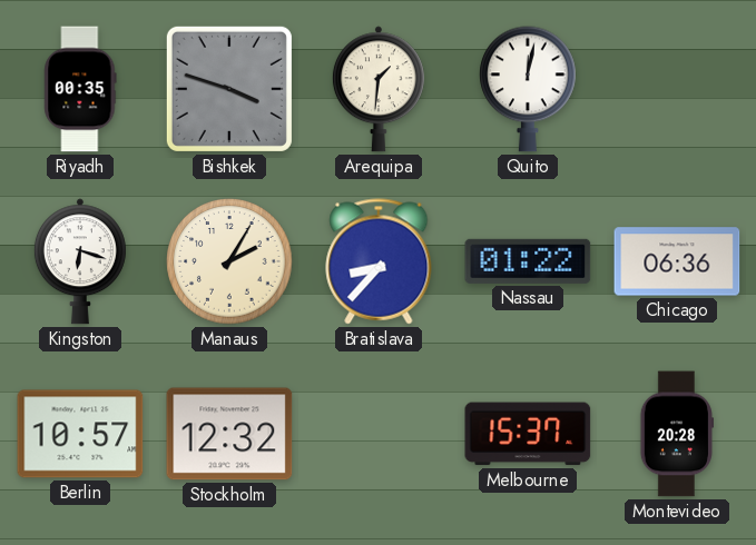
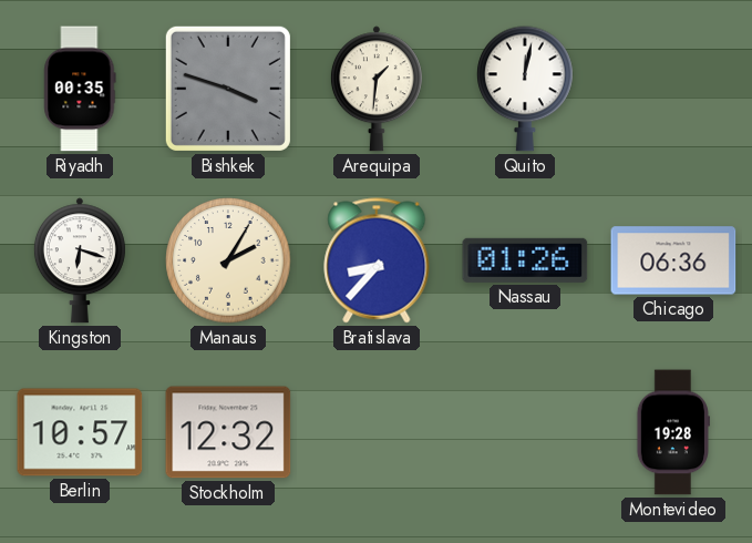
Nassau: 01:22 -> 01:26 (525, 260)
Melbourne: 15:37 -> none (528, 434)
Montevideo: 20:28 -> 19:28 (673, 432)
